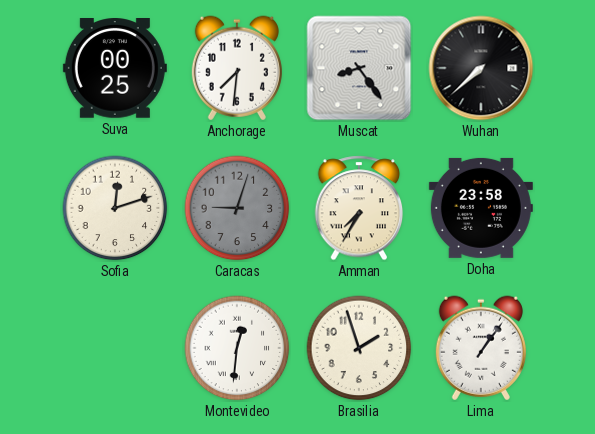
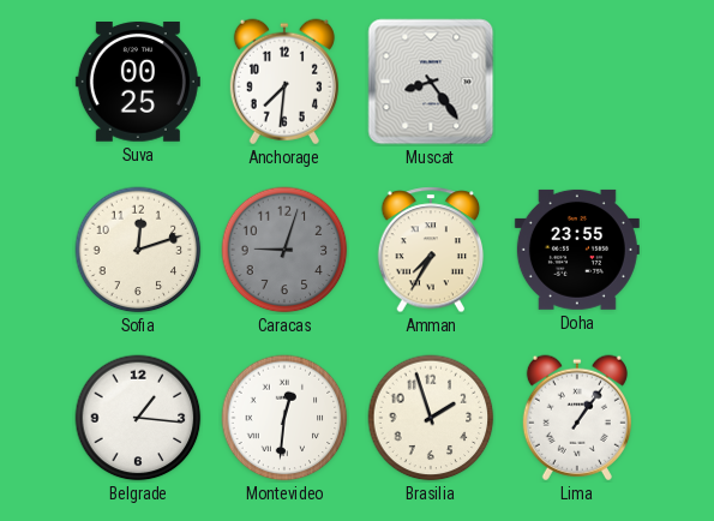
Wuhan: 7:38 -> none (481, 68)
Doha: 23:58 -> 23:55 (577, 250)
Belgrade: none -> 1:16 (138, 418)
